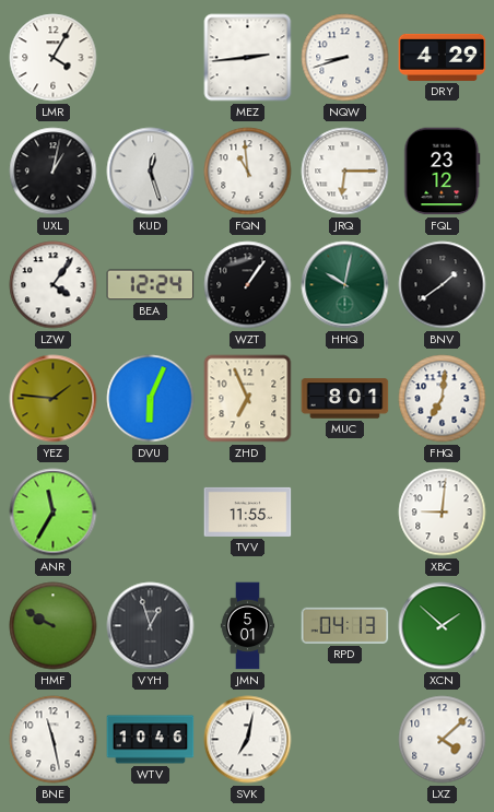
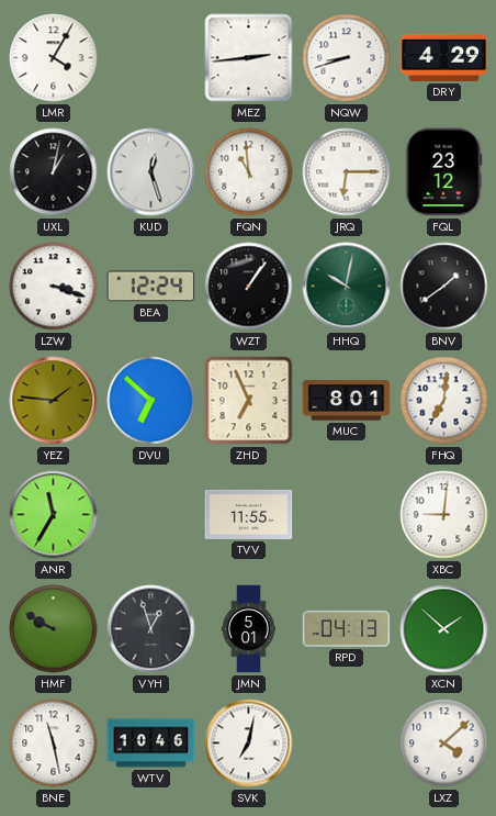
LZW: 4:06 -> 3:18 (54, 287)
DVU: 6:04 -> 6:52 (151, 401)
